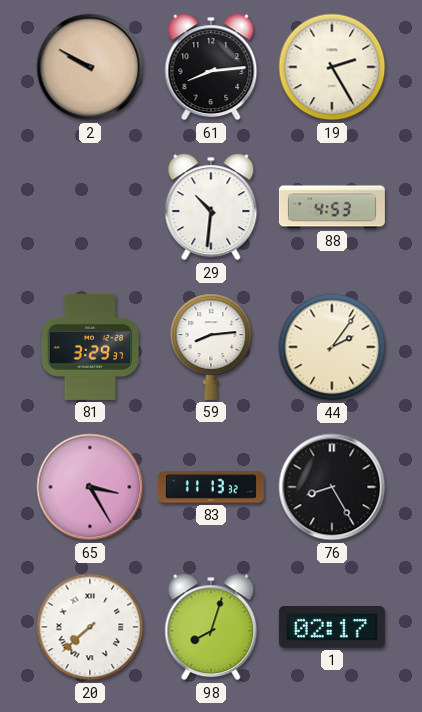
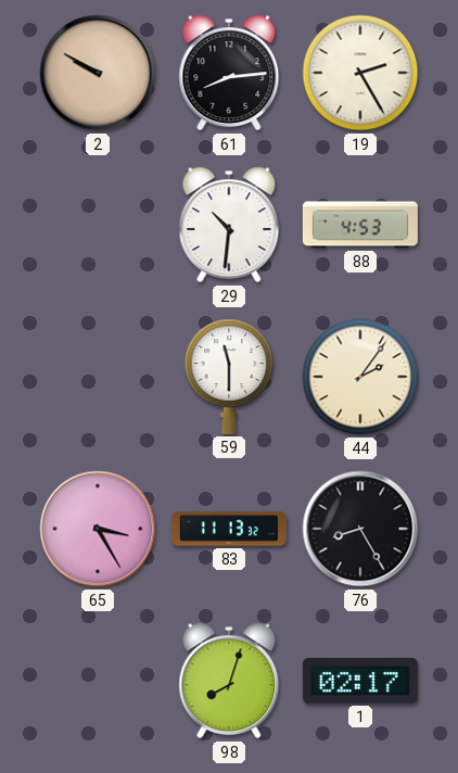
81: 3:29 -> none (90, 347)
59: 8:14 -> 11:30 (229, 377)
20: 7:38 -> none (90, 627)
